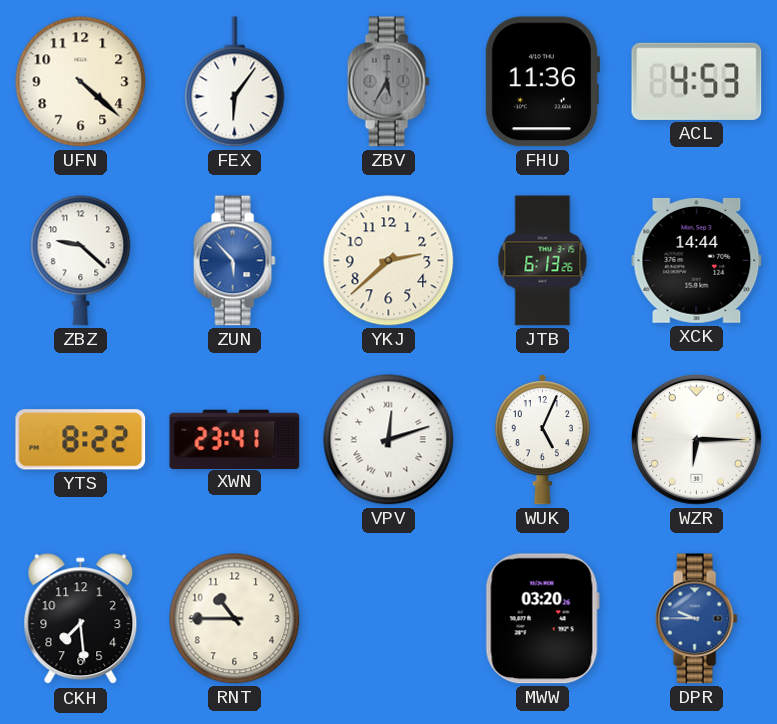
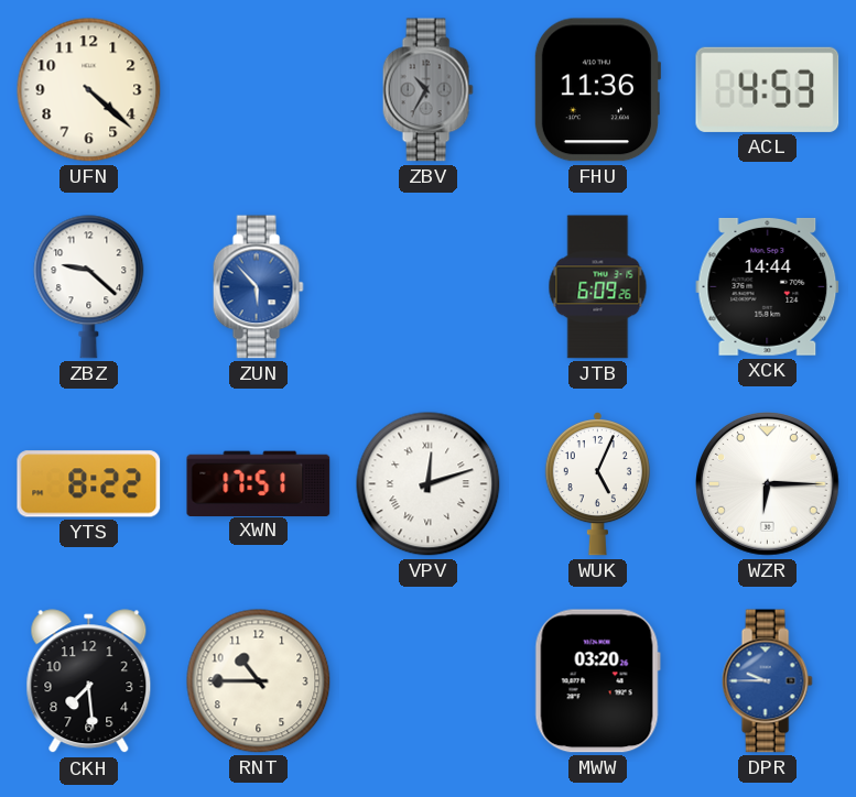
FEX: 6:06 -> none (235, 82)
ZBV: 5:35 -> 10:35 (427, 90)
YKJ: 2:38 -> none (389, 261)
JTB: 6:13 -> 6:09 (598, 287)
XWN: 23:41 -> 17:51 (259, 483)
